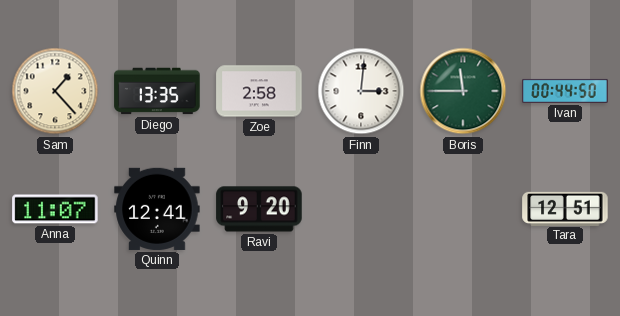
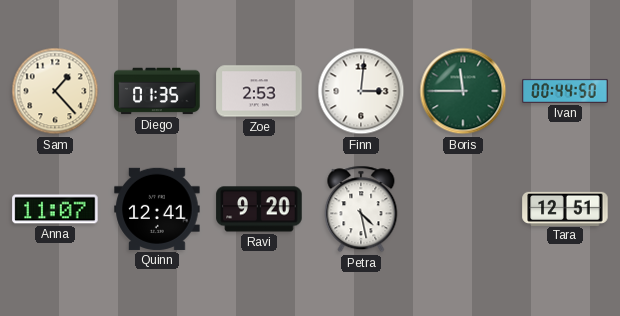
Diego: 13:35 -> 01:35 (157, 91)
Zoe: 2:58 -> 2:53 (259, 91)
Petra: none -> 4:28 (361, 209)
